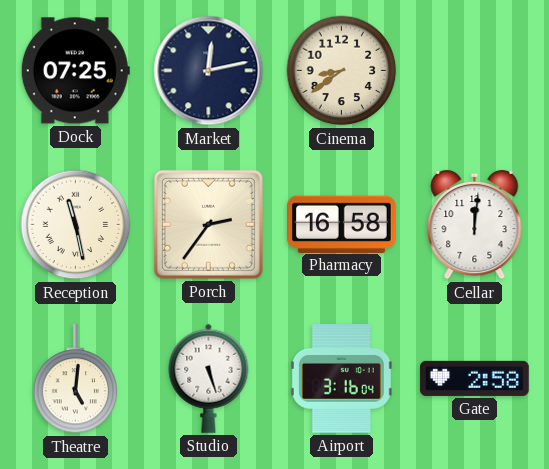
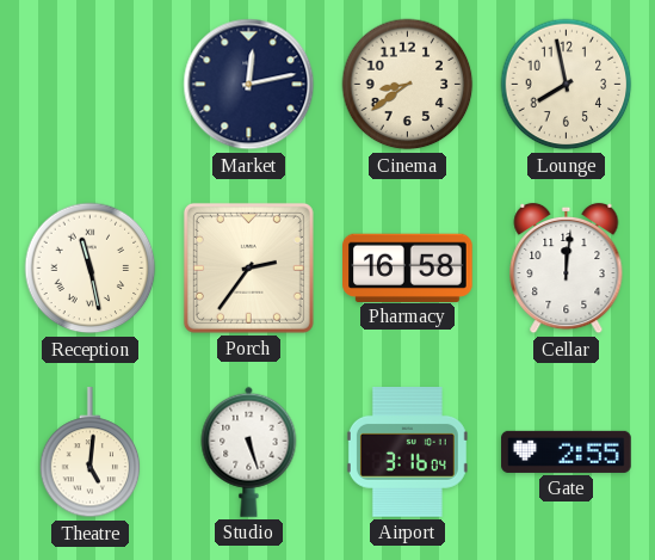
Dock: 07:25 -> none (75, 71)
Lounge: none -> 7:58 (567, 85)
Gate: 2:58 -> 2:55 (567, 451)
